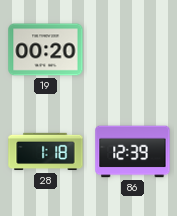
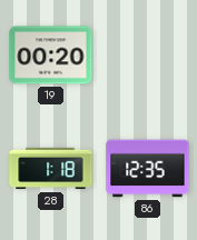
86: 12:39 -> 12:35 (148, 169)
